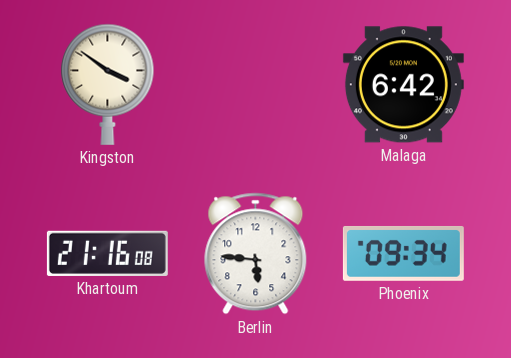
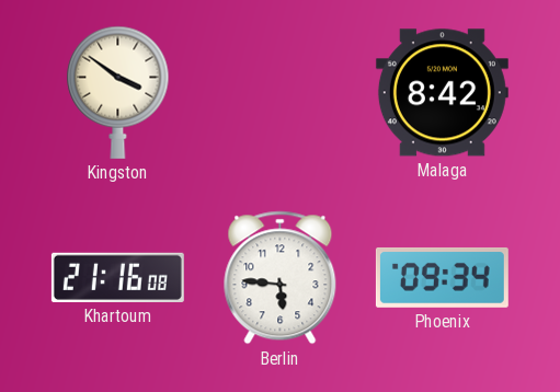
Malaga: 6:42 -> 8:42 (442, 93)
